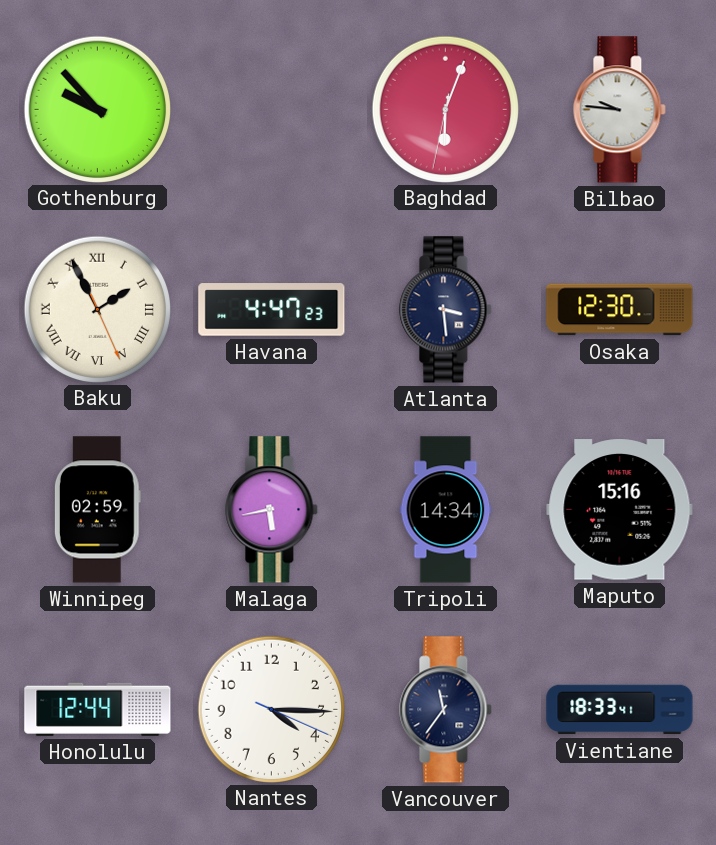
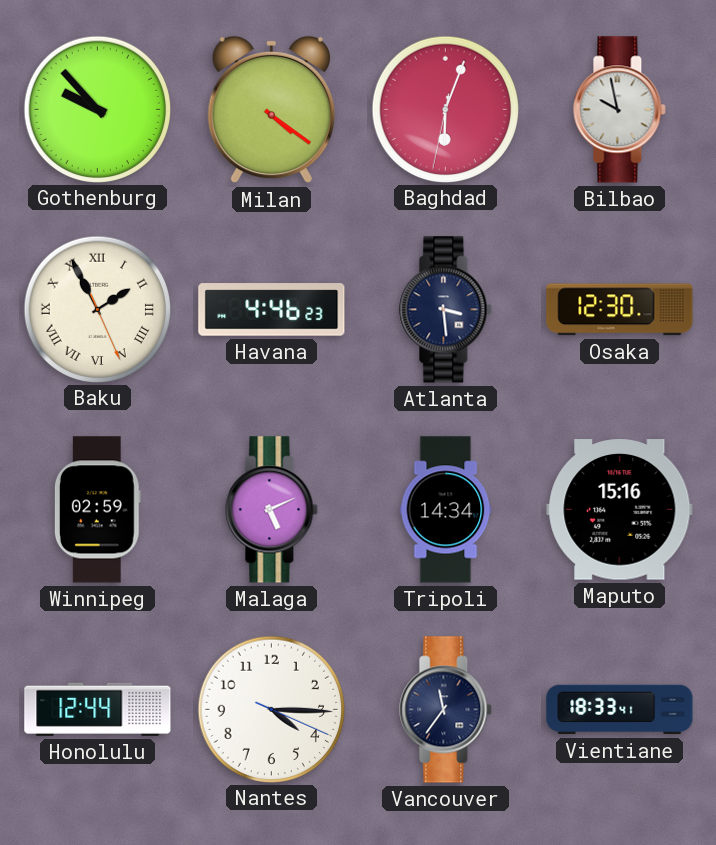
Milan: none -> 4:21 (271, 110)
Bilbao: 9:46 -> 9:58 (620, 110)
Havana: 4:47 -> 4:46 (272, 310)
Malaga: 5:43 -> 5:11 (272, 510)
